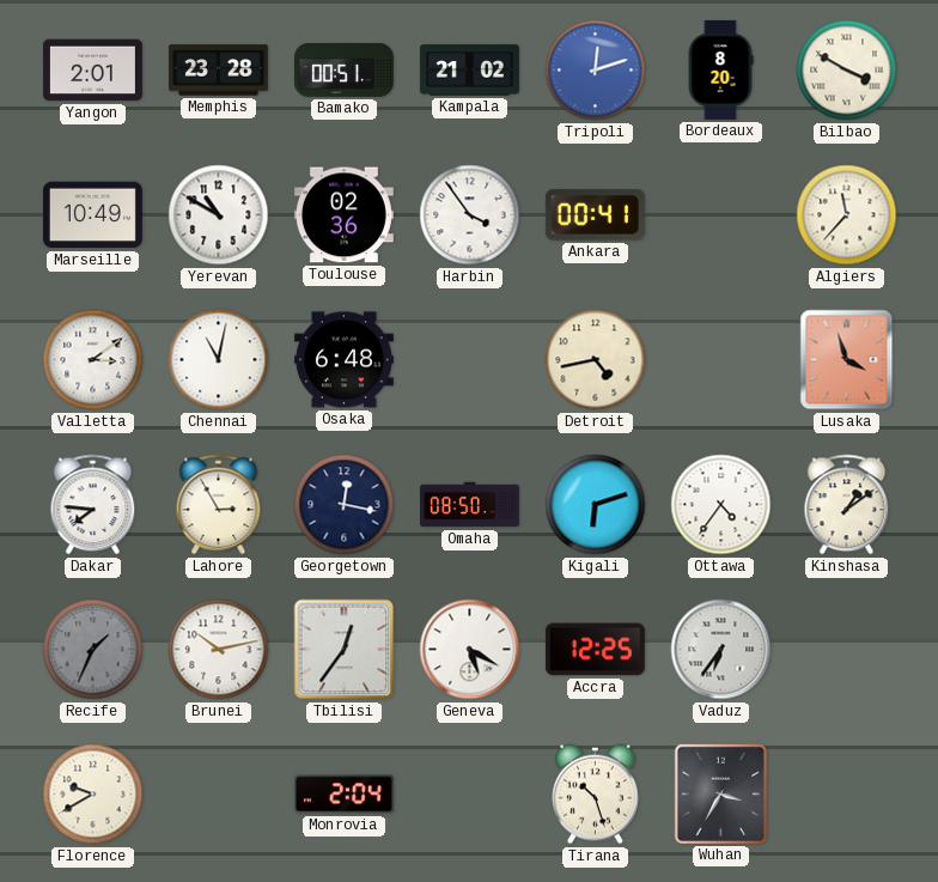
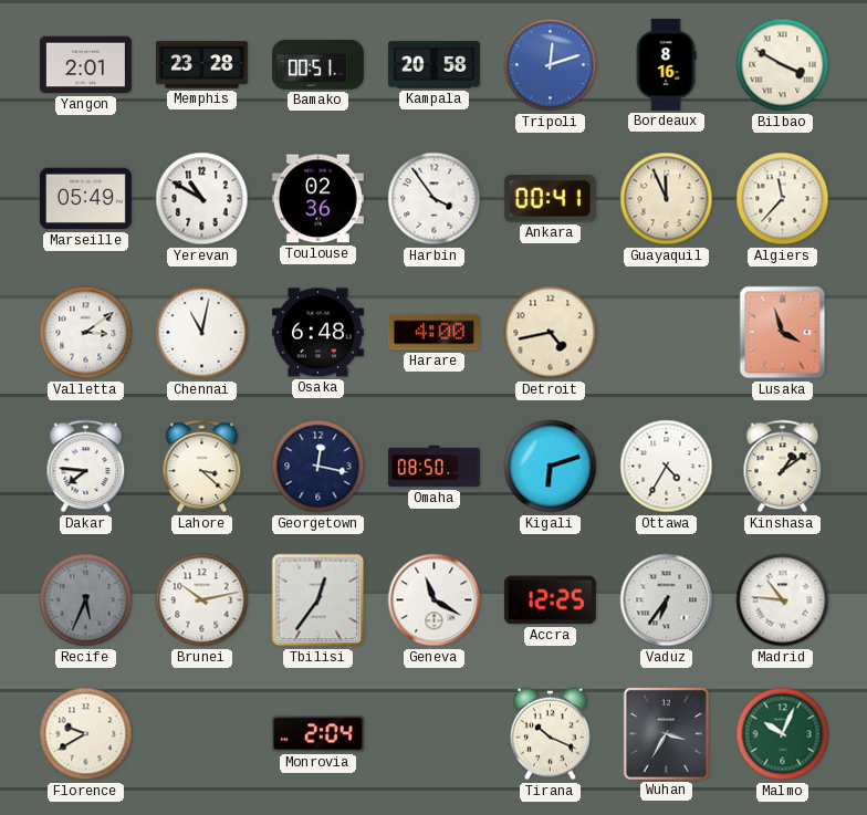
Kampala: 21:02 -> 20:58 (433, 65)
Bordeaux: 8:20 -> 8:16 (666, 64)
Marseille: 10:49 -> 05:49 (85, 199)
Guayaquil: none -> 11:56 (667, 199)
Harare: none -> 4:00 (433, 333)
Lahore: 2:55 -> 3:22 (202, 467)
Ottawa: 4:36 -> 4:35 (667, 467)
Recife: 1:34 -> 5:34 (86, 600)
Geneva: 5:20 -> 11:20 (435, 600)
Madrid: none -> 10:46 (783, 600)
Tirana: 10:27 -> 10:19 (551, 734)
Malmo: none -> 10:04 (783, 734)
